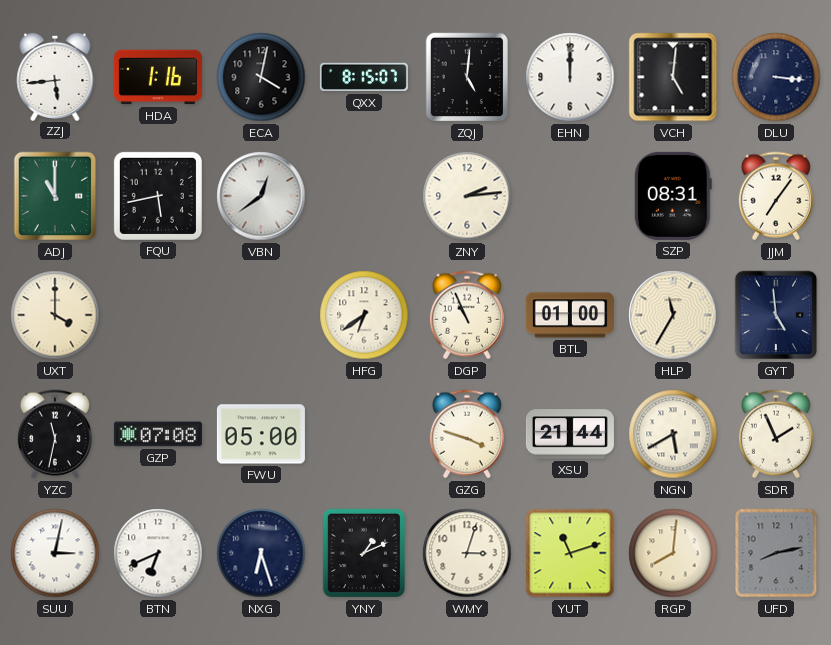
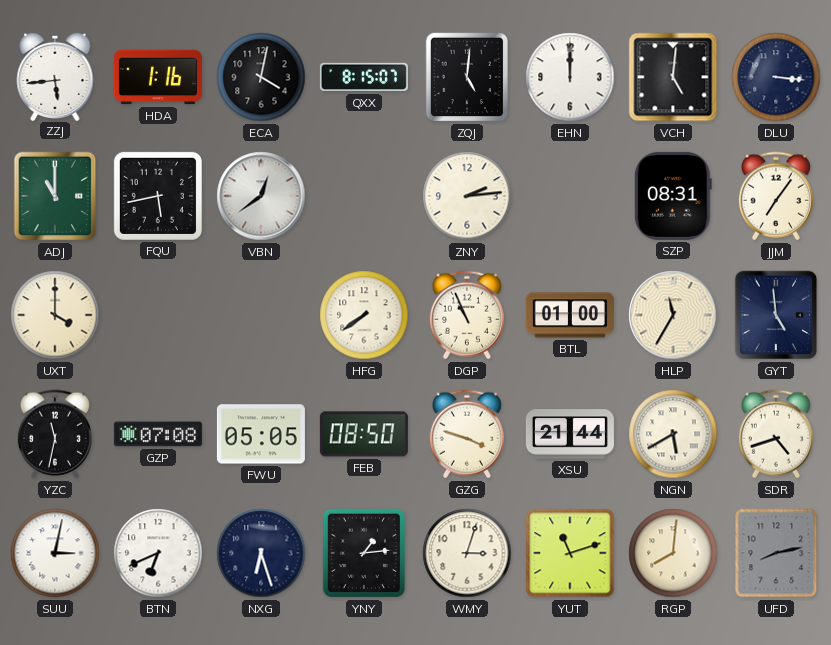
HFG: 6:39 -> 7:39 (364, 315)
FWU: 05:00 -> 05:05 (261, 434)
FEB: none -> 08:50 (364, 434)
SDR: 1:56 -> 4:42 (776, 434)
YNY: 1:11 -> 1:14 (364, 553)
